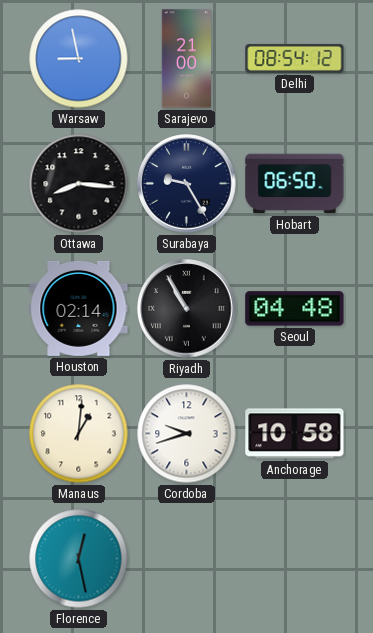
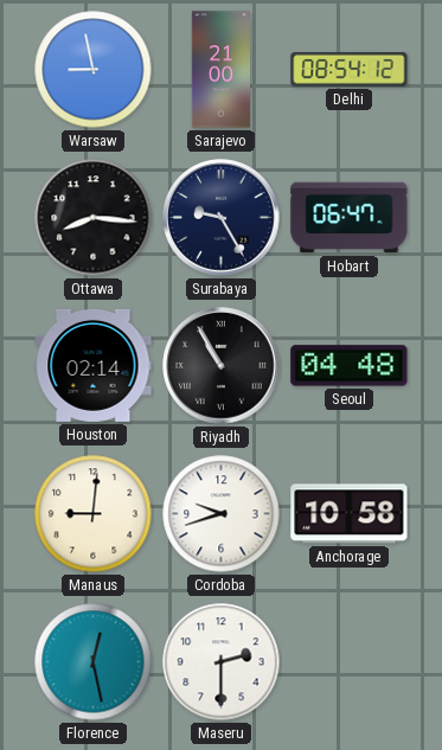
Hobart: 06:50 -> 06:47 (350, 218)
Manaus: 1:01 -> 9:01 (94, 514)
Maseru: none -> 2:30 (222, 662)
